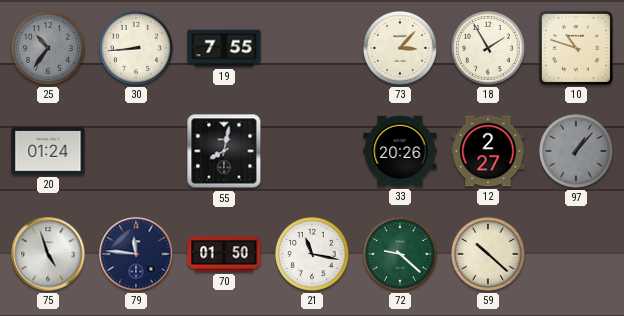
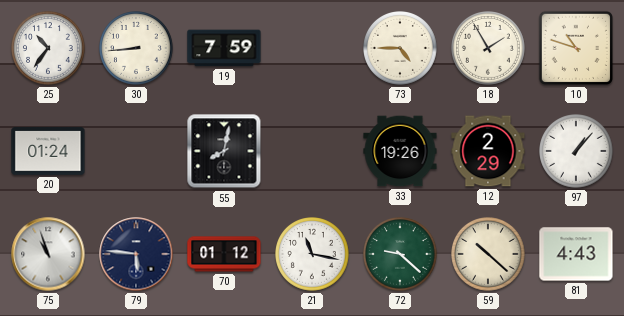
25 dial: grey -> white (49, 49)
19: 7:55 -> 7:59 (224, 48)
73: 3:07 -> 4:45 (401, 49)
33: 20:26 -> 19:26 (400, 151)
12: 2:27 -> 2:29 (488, 151)
97 dial: grey -> white (577, 152)
75: 4:57 -> 10:57 (48, 254)
79: 11:46 -> 5:46 (136, 254)
70: 01:50 -> 01:12 (224, 254)
81: none -> 4:43 (576, 254)
